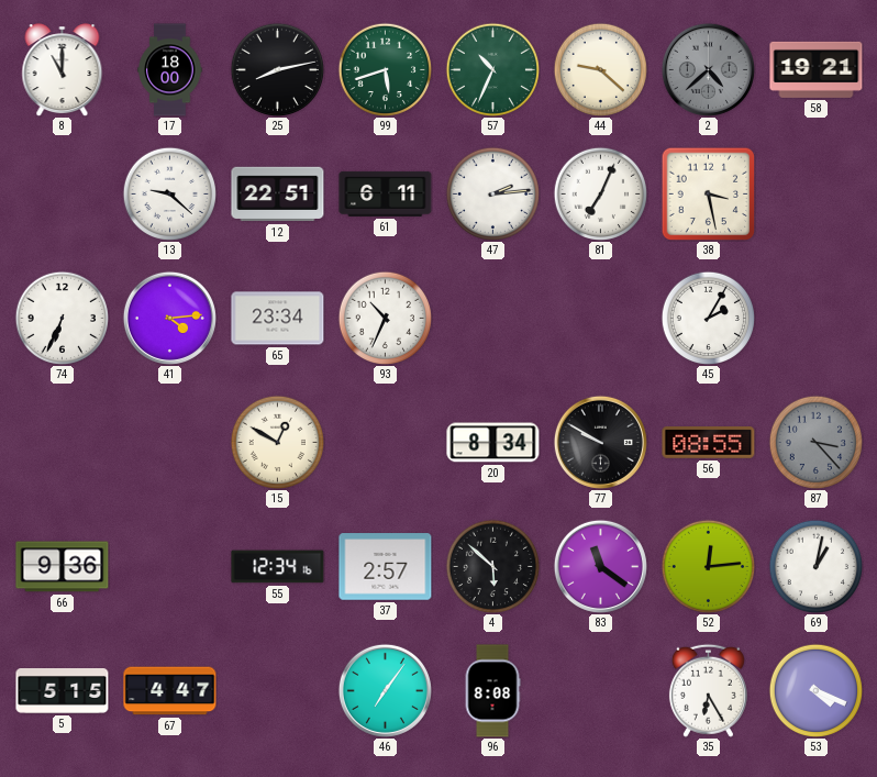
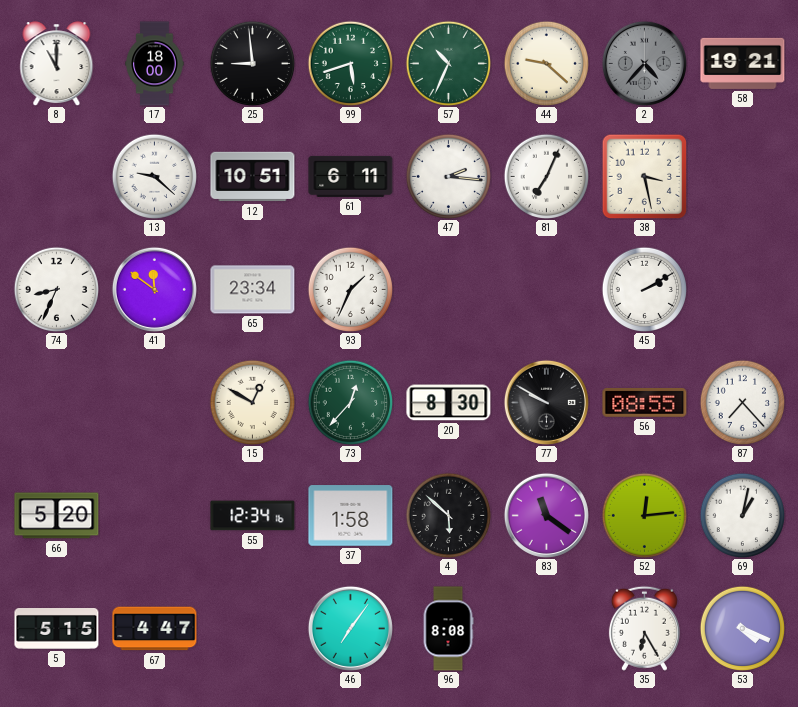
25: 8:13 -> 8:59 (252, 63)
2: 4:38 -> 4:37 (644, 63)
12: 22:51 -> 10:51 (253, 177)
47: 2:14 -> 2:16 (448, 176)
74: 6:34 -> 8:34 (56, 289)
41: 4:14 -> 11:51 (154, 289)
93: 10:34 -> 1:34 (350, 289)
45: 2:05 -> 2:10 (644, 289)
73: none -> 12:37 (350, 402)
20: 8:34 -> 8:30 (449, 403)
87: 3:23 -> 7:23 (742, 402)
87 dial: grey -> white (742, 402)
66: 9:36 -> 5:20 (57, 516)
37: 2:57 -> 1:58 (351, 516)
